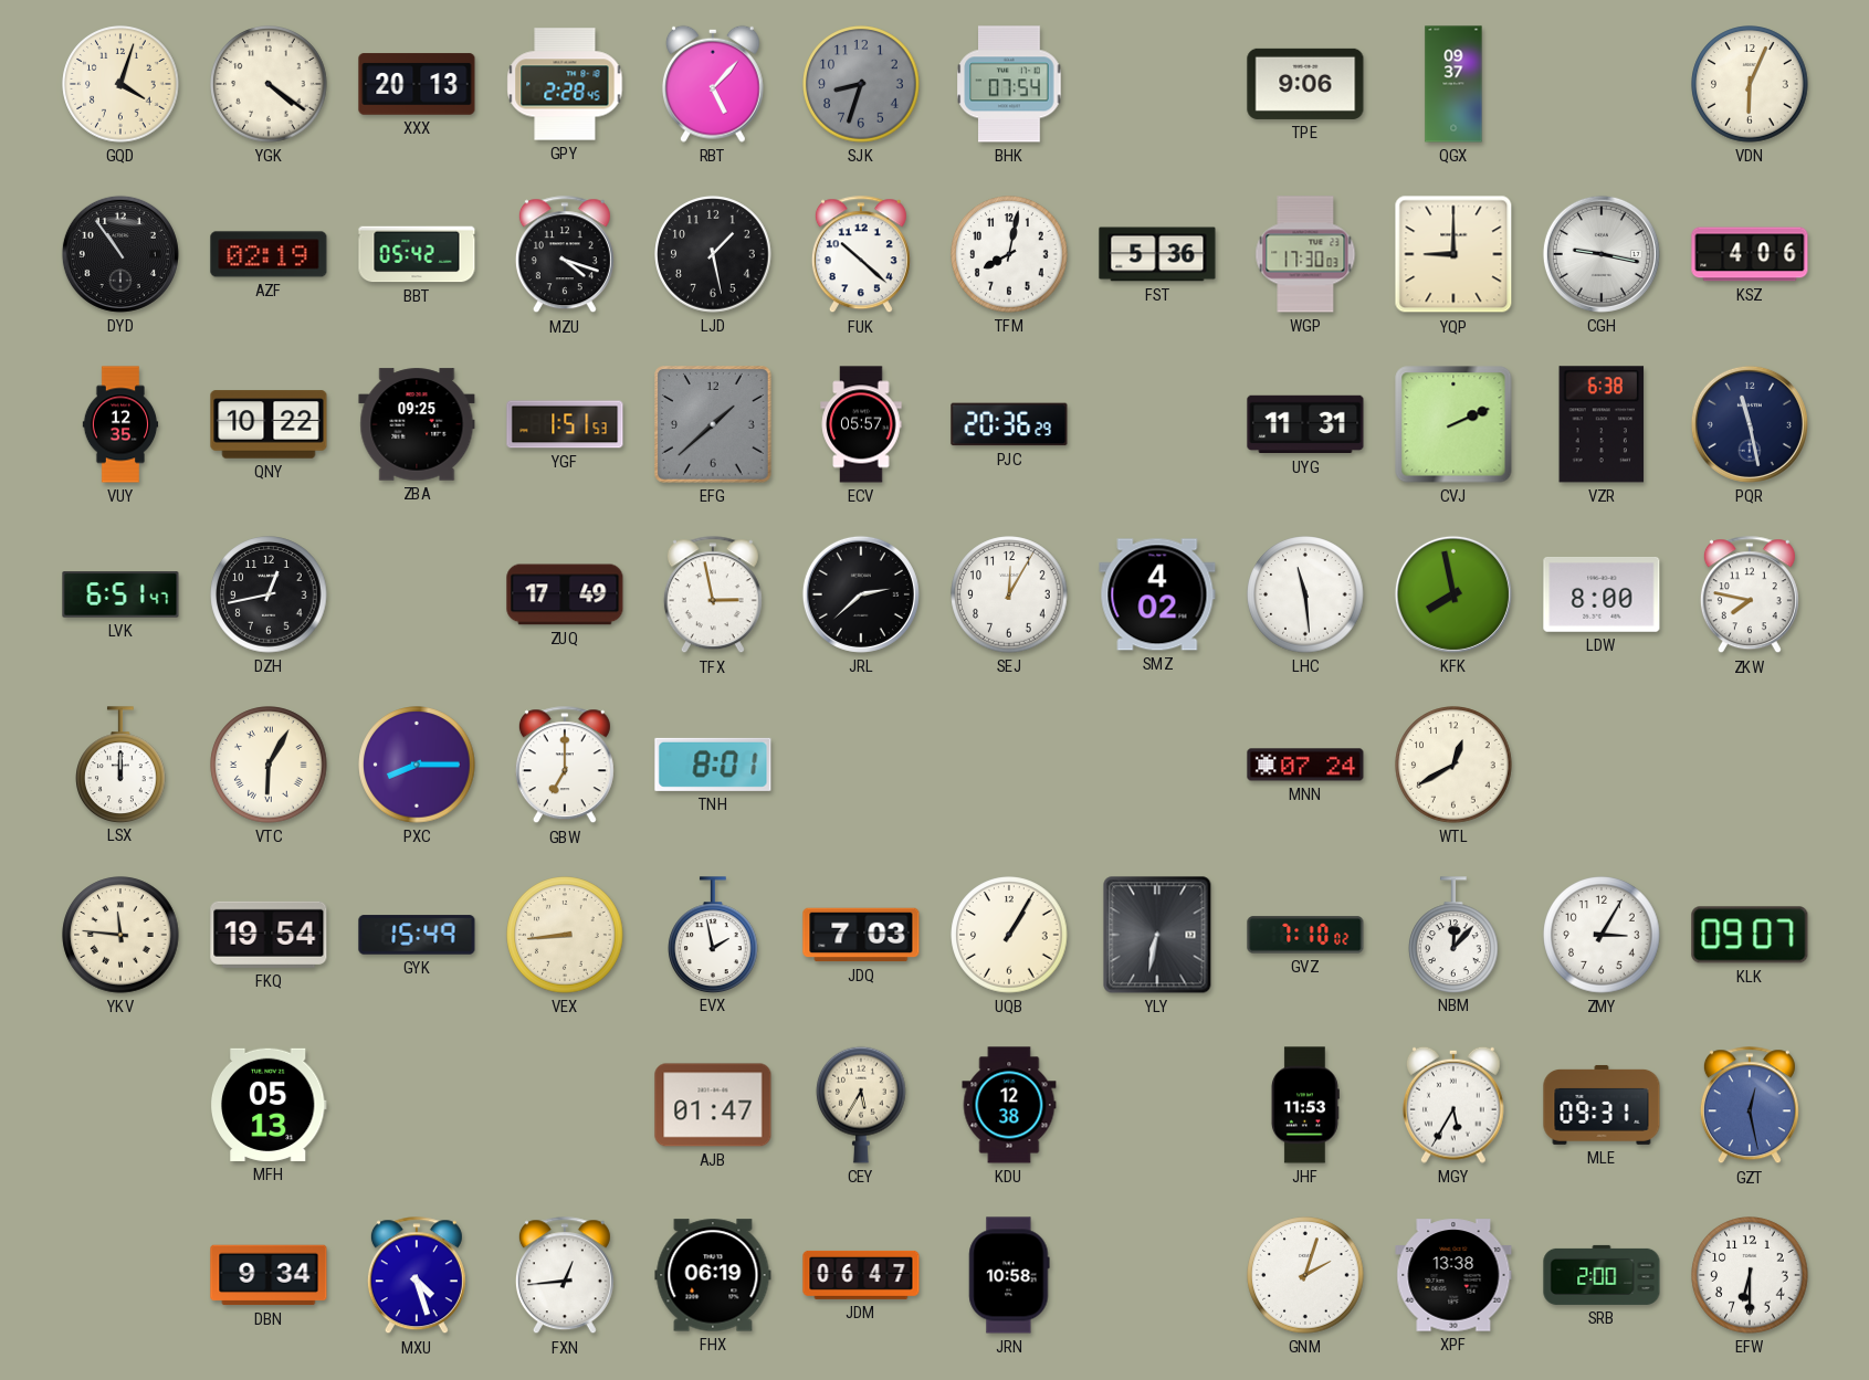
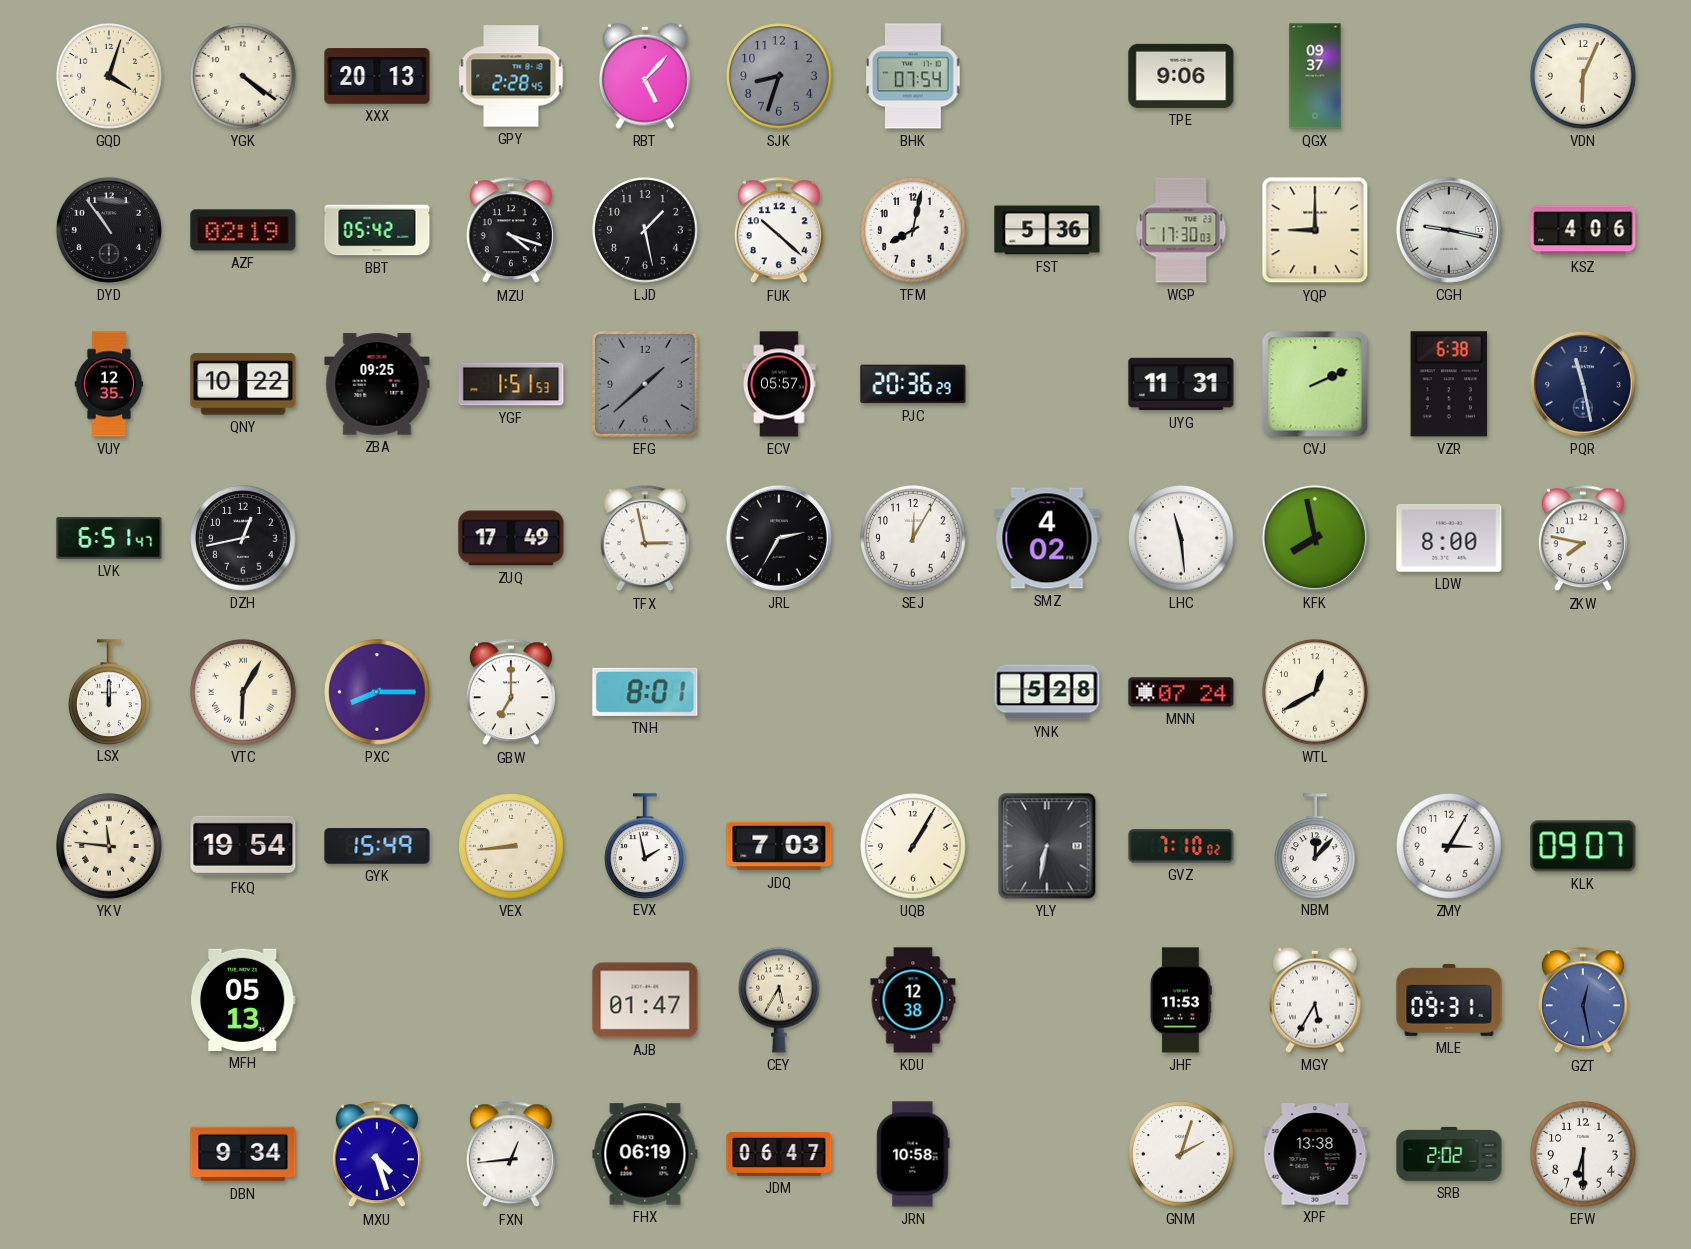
JRL: 2:38 -> 2:35 (779, 538)
YNK: none -> 5:28 (1047, 692)
SRB: 2:00 -> 2:02 (1449, 1154)
